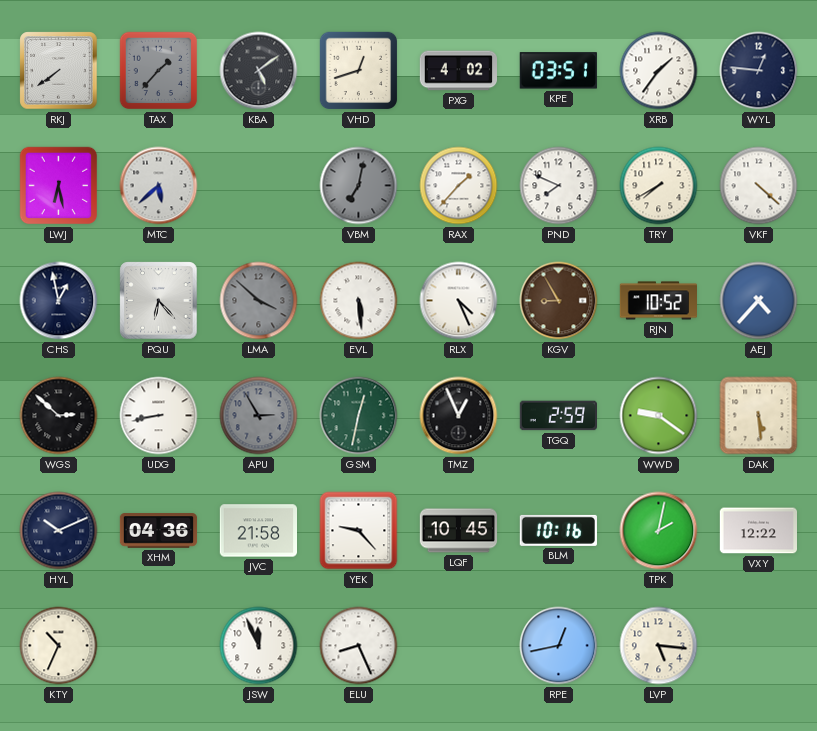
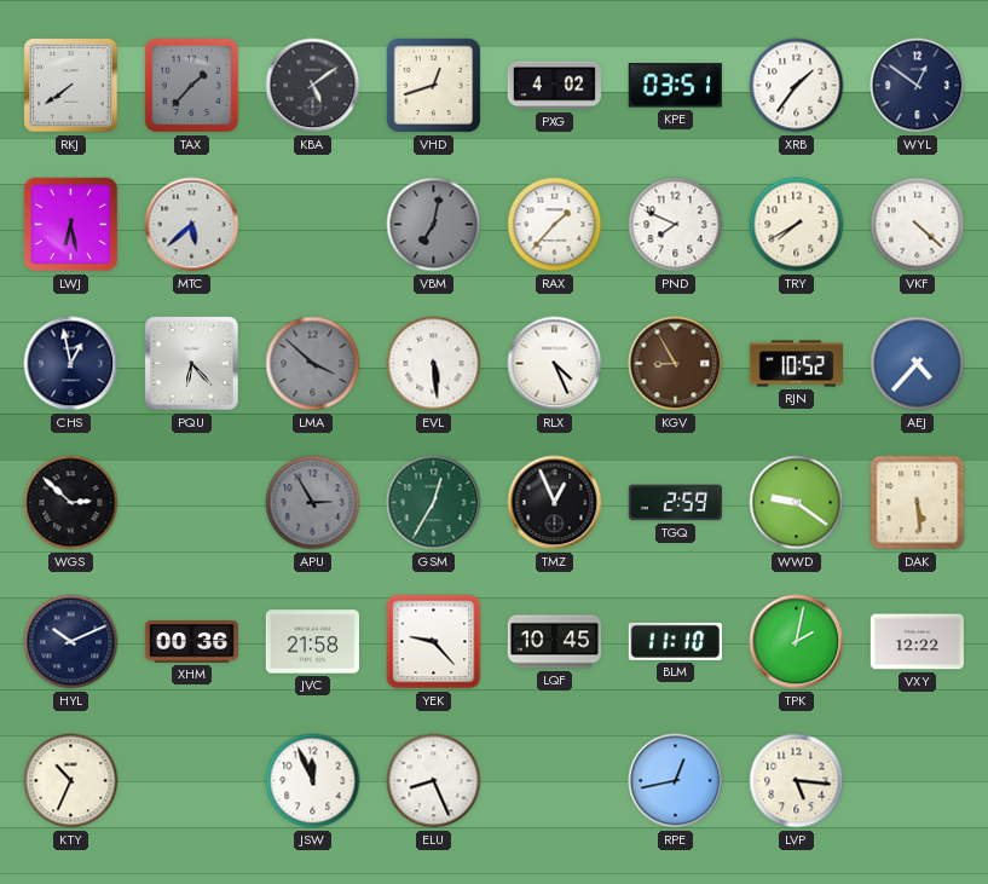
WYL: 12:46 -> 12:51 (918, 86)
UDG: 8:43 -> none (159, 416)
GSM: 12:32 -> 12:35 (434, 503)
XHM: 04:36 -> 00:36 (192, 642)
BLM: 10:16 -> 11:10 (675, 641)
